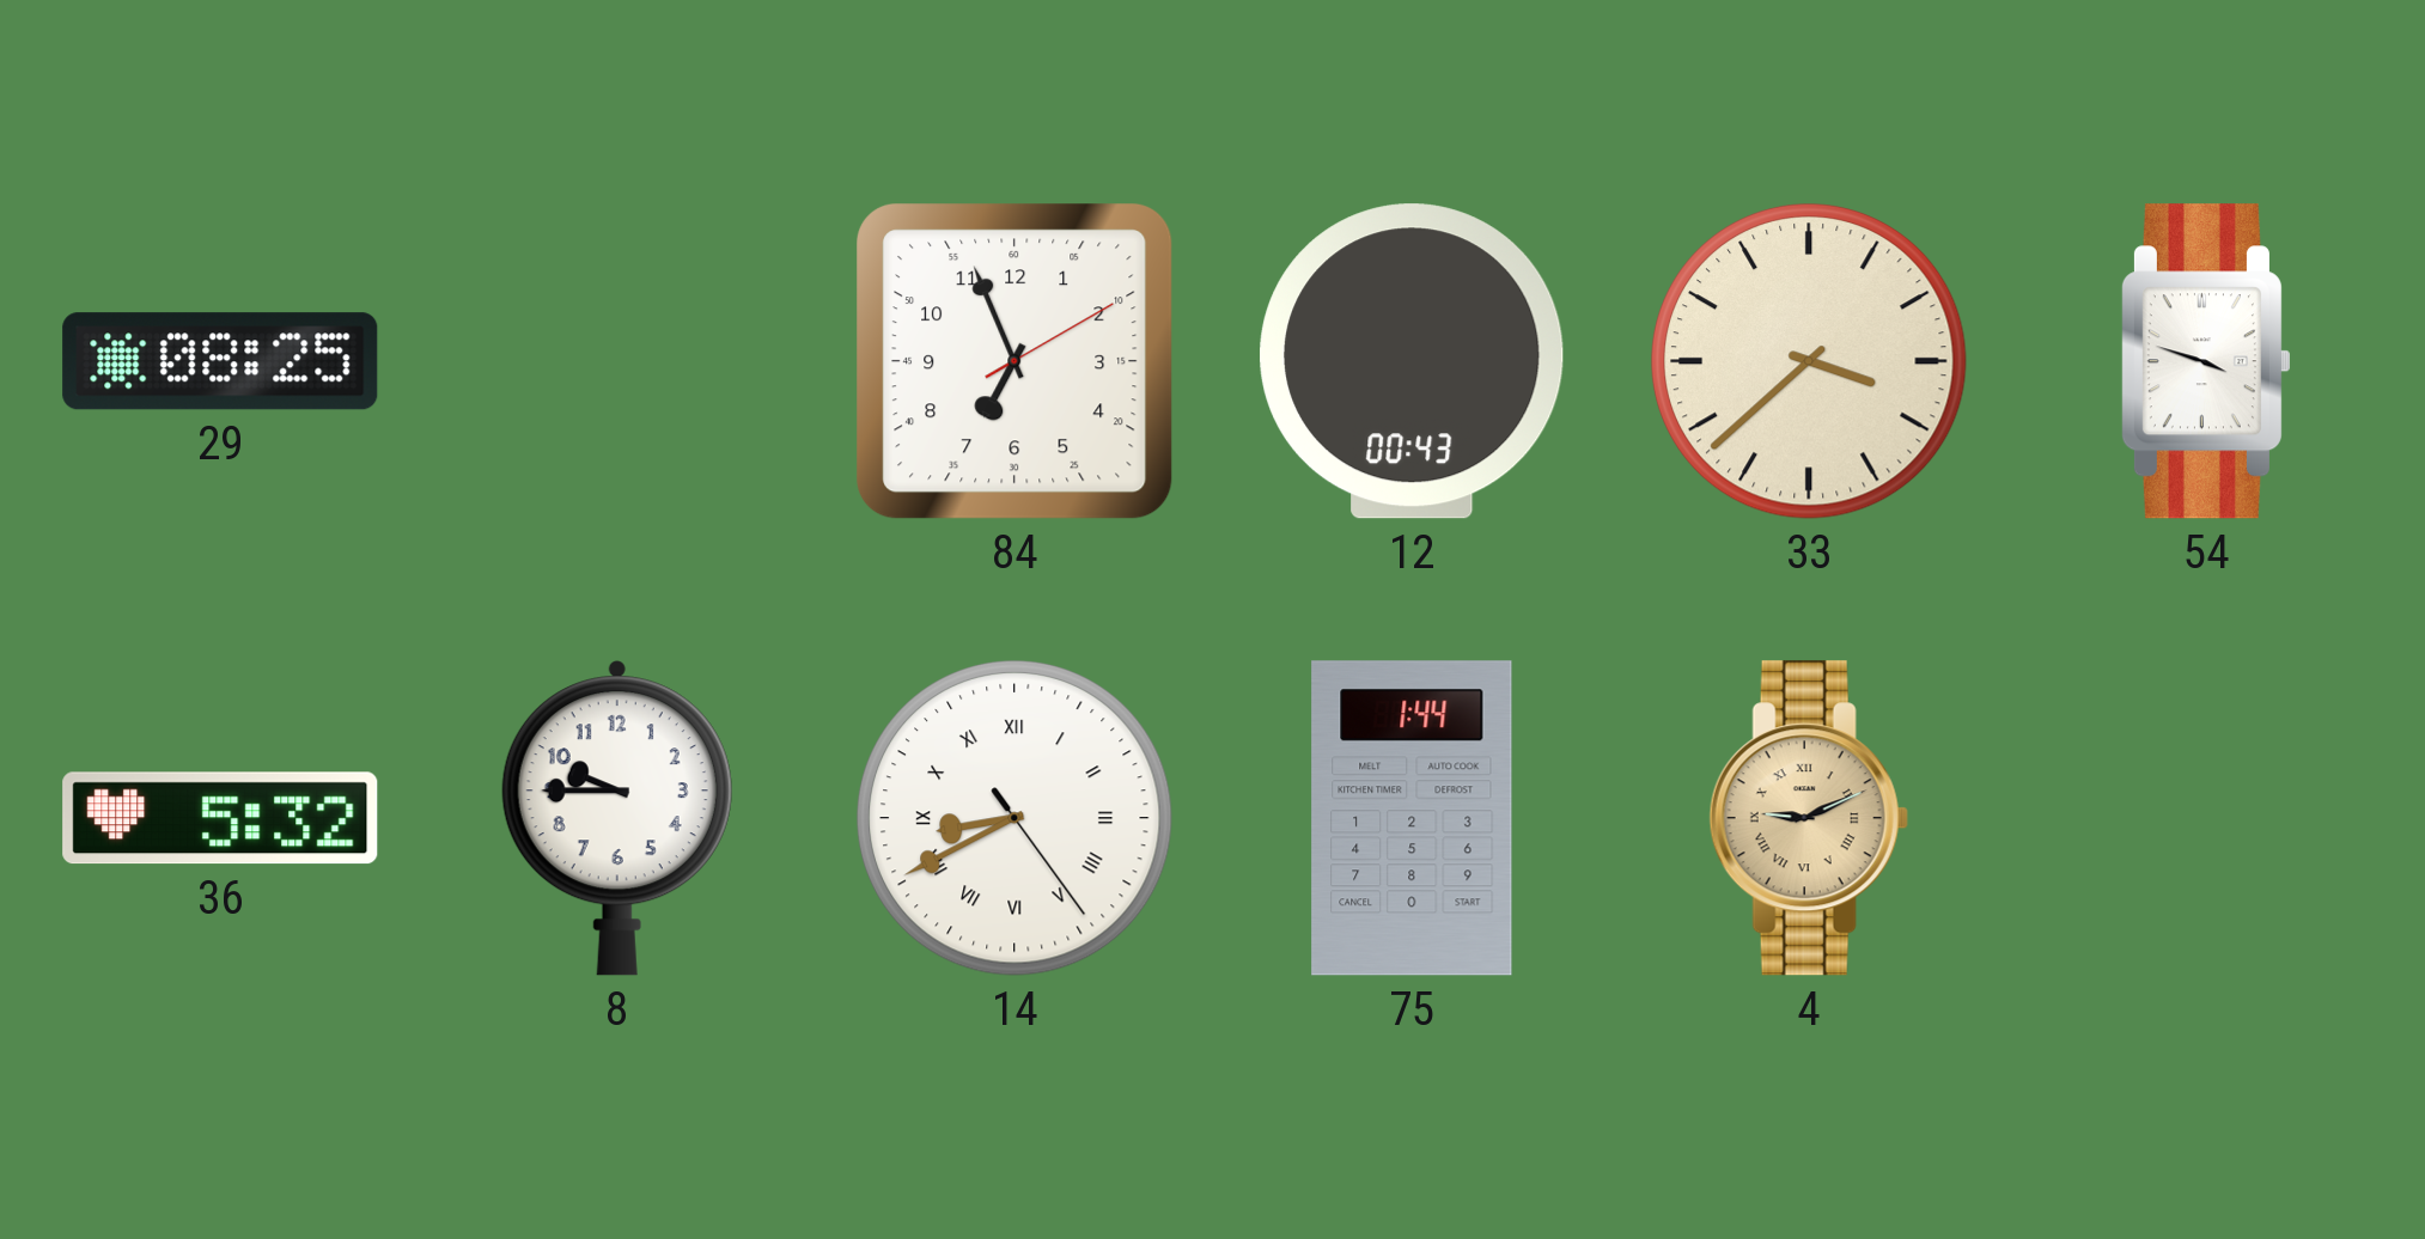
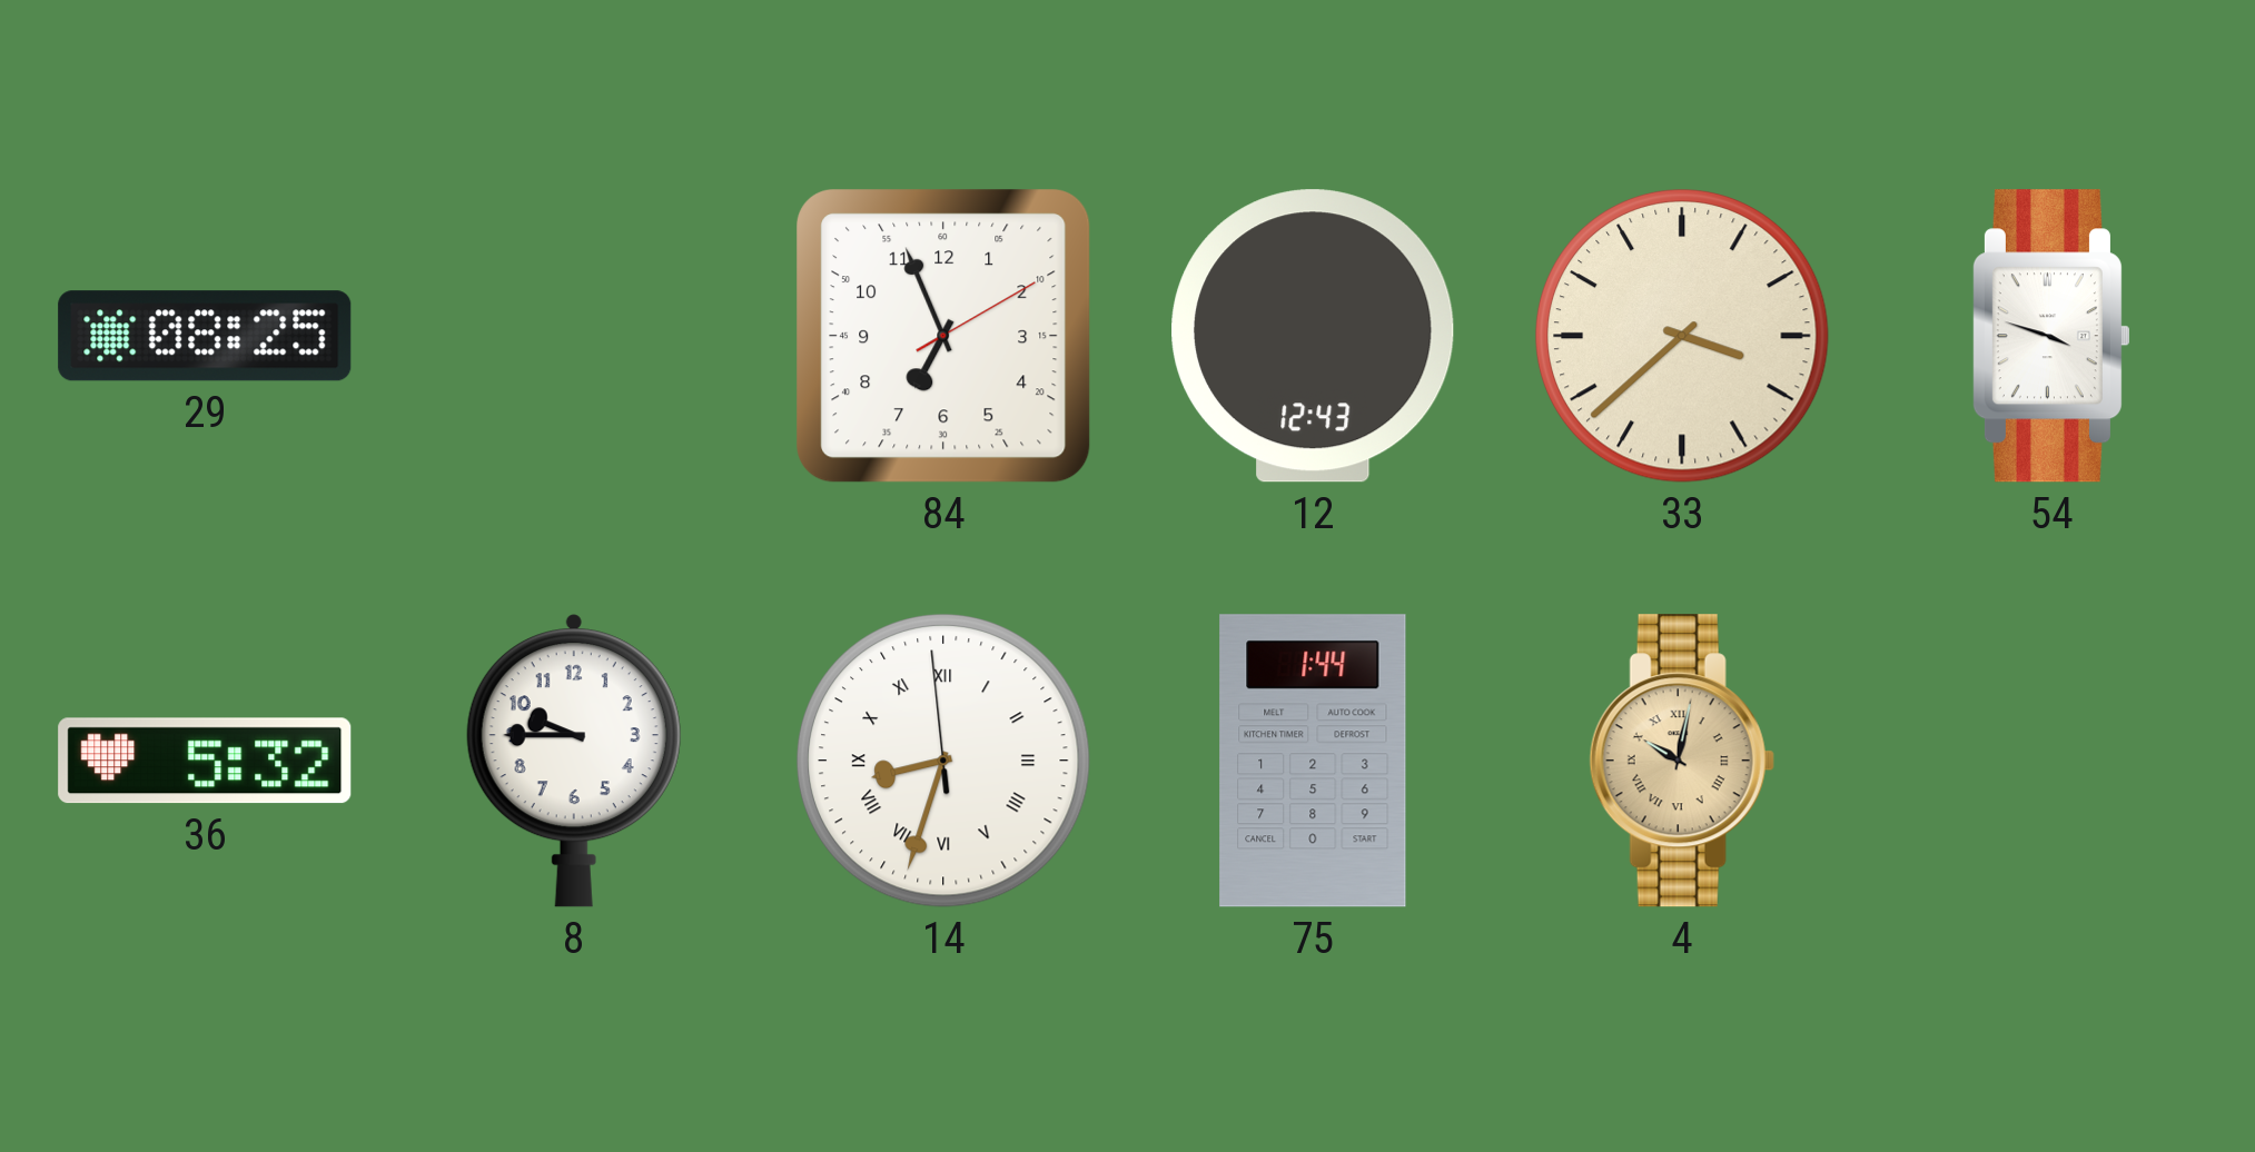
12: 00:43 -> 12:43 (1313, 336)
14: 8:40 -> 8:32 (944, 762)
4: 9:11 -> 10:02 (1682, 761)
